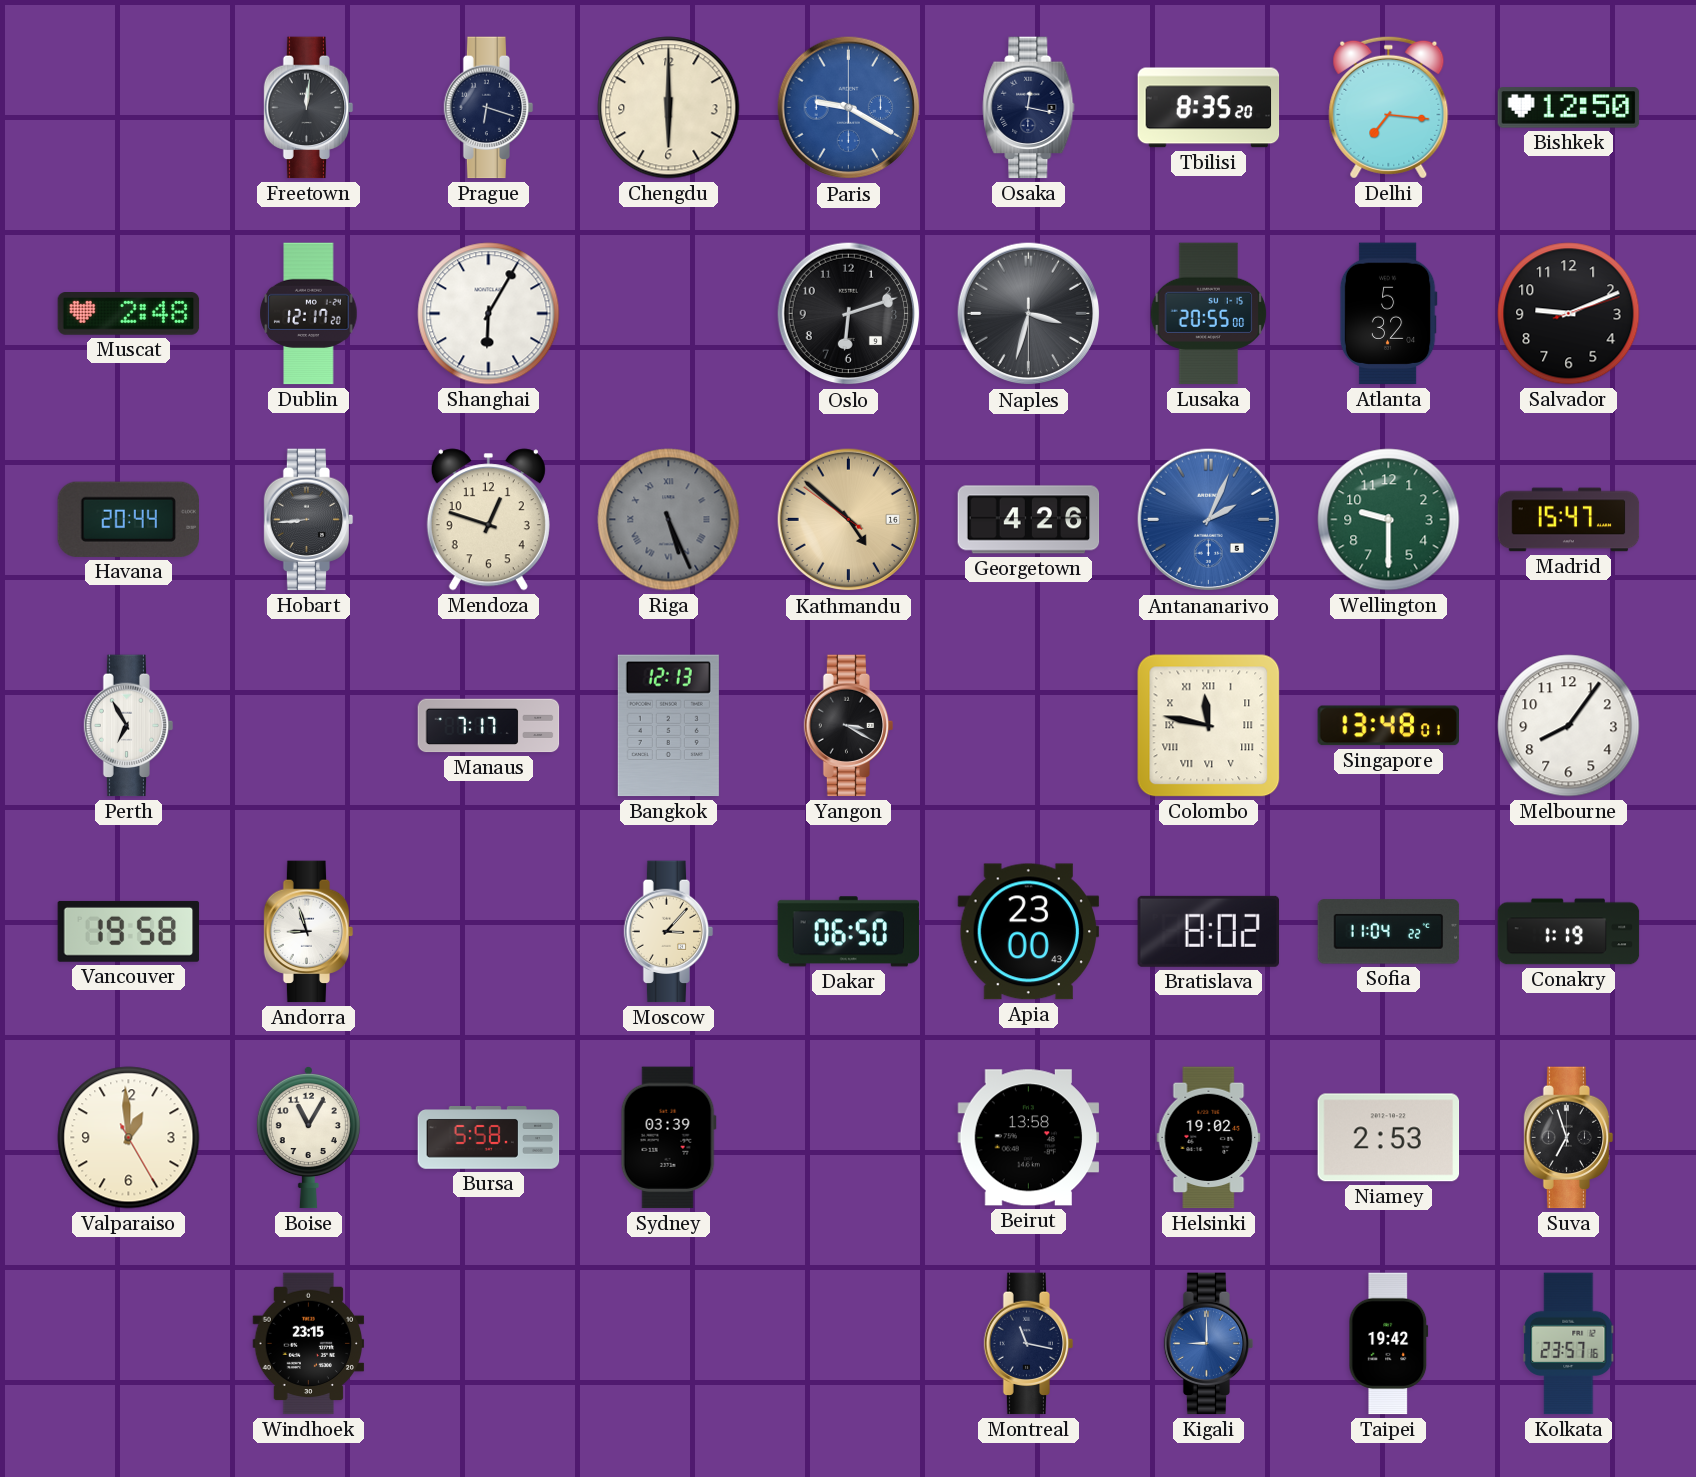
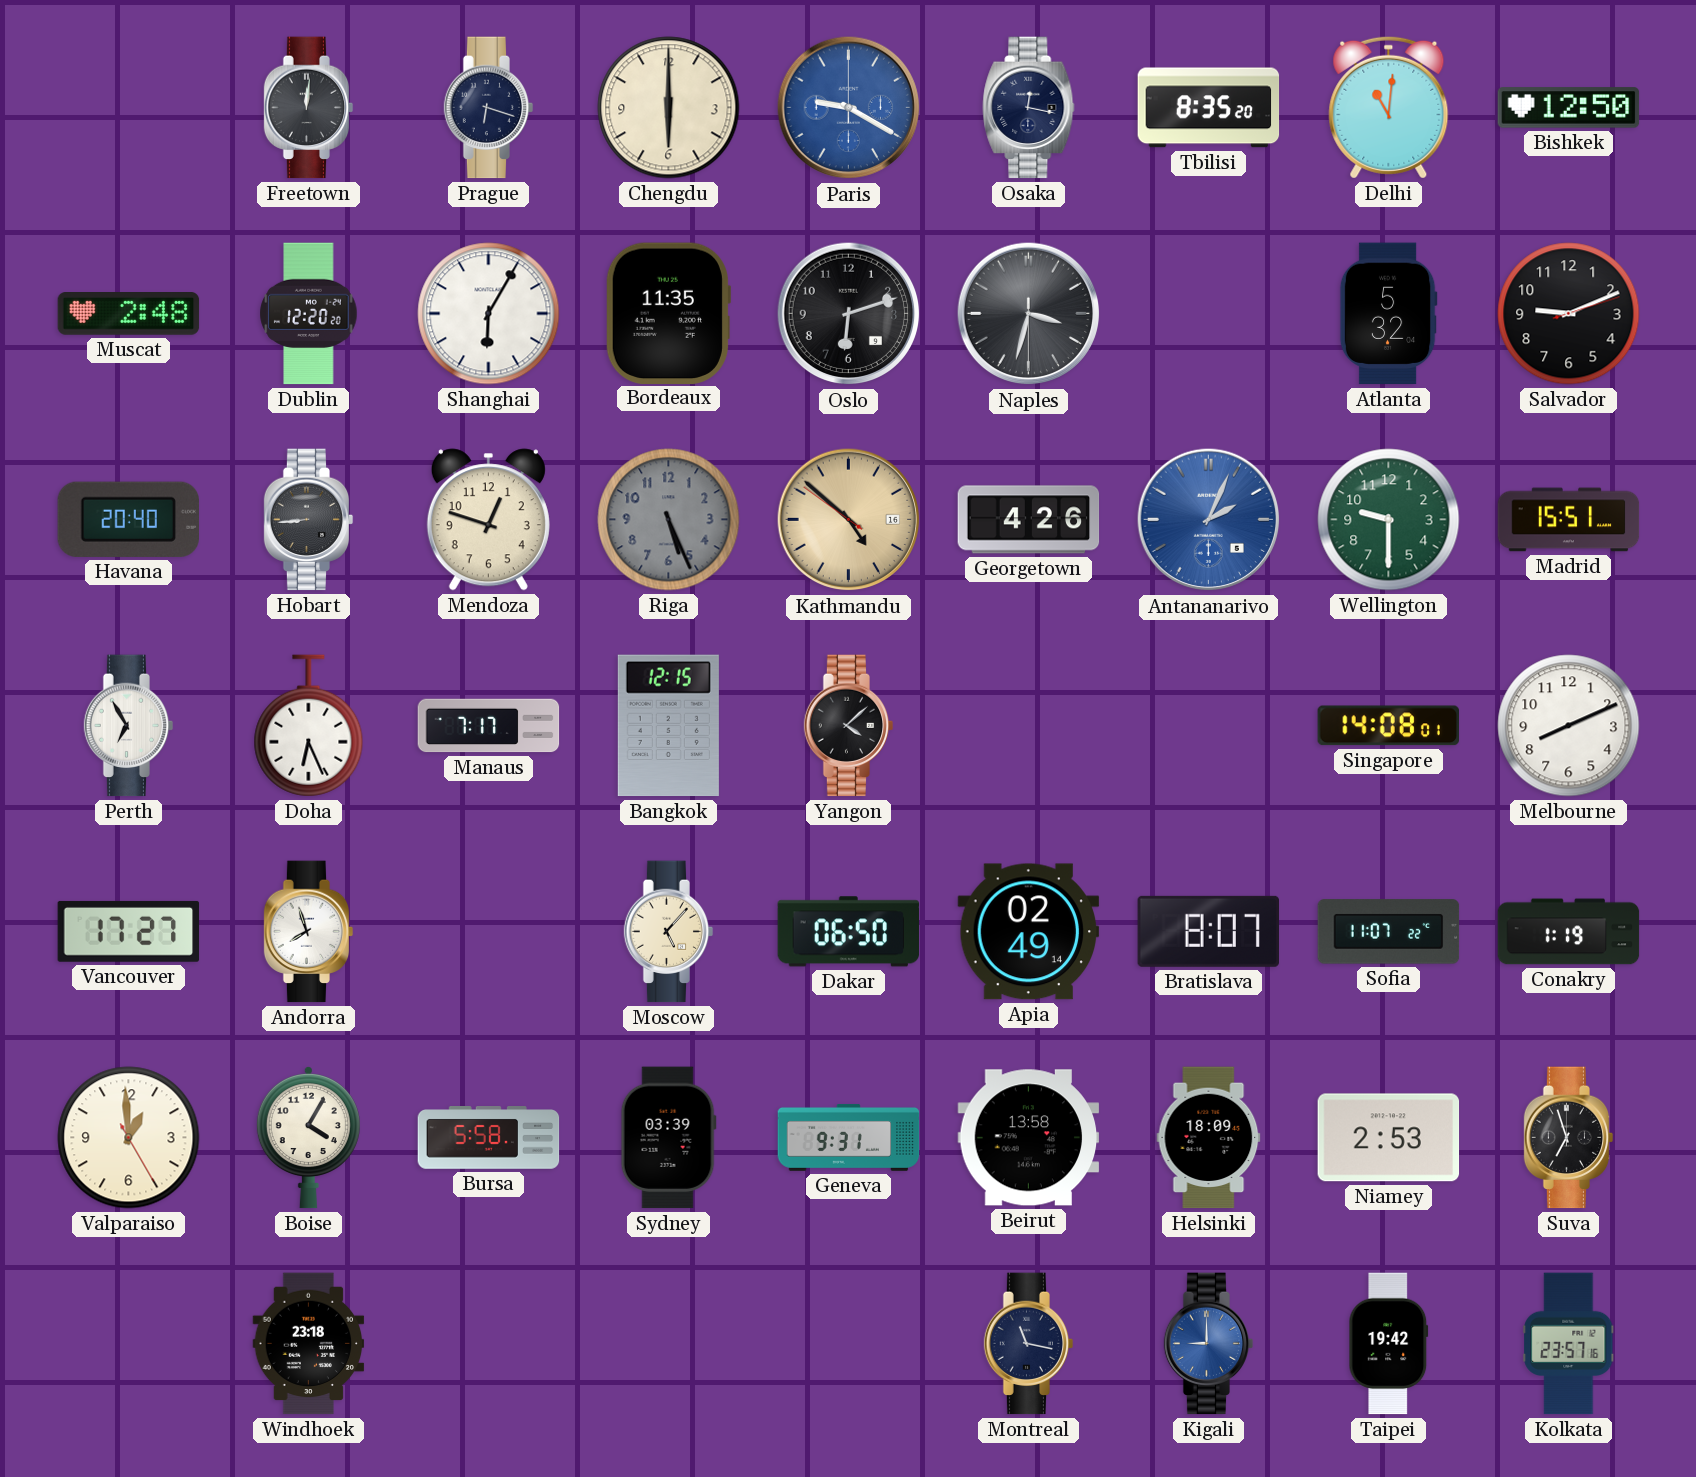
Delhi: 7:16 -> 11:01 (1389, 107)
Dublin: 12:17 -> 12:20 (309, 314)
Bordeaux: none -> 11:35 (668, 313)
Lusaka: 20:55 -> none (1209, 314)
Havana: 20:44 -> 20:40 (128, 519)
Riga numerals: Roman -> Arabic (669, 520)
Madrid: 15:47 -> 15:51 (1569, 520)
Doha: none -> 6:26 (309, 726)
Bangkok: 12:13 -> 12:15 (668, 726)
Yangon: 3:20 -> 4:08 (849, 726)
Colombo: 11:47 -> none (1209, 726)
Singapore: 13:48 -> 14:08 (1388, 726)
Melbourne: 8:06 -> 8:11 (1569, 726)
Vancouver: 19:58 -> 17:27 (129, 931)
Andorra: 8:57 -> 7:57 (309, 932)
Moscow: 3:07 -> 5:07 (669, 932)
Apia: 23:00 -> 02:49 (1029, 932)
Bratislava: 8:02 -> 8:07 (1208, 931)
Sofia: 11:04 -> 11:07 (1389, 932)
Boise: 11:05 -> 4:05 (308, 1137)
Geneva: none -> 9:31 (849, 1137)
Helsinki: 19:02 -> 18:09 (1209, 1138)
Windhoek: 23:15 -> 23:18 (309, 1344)
